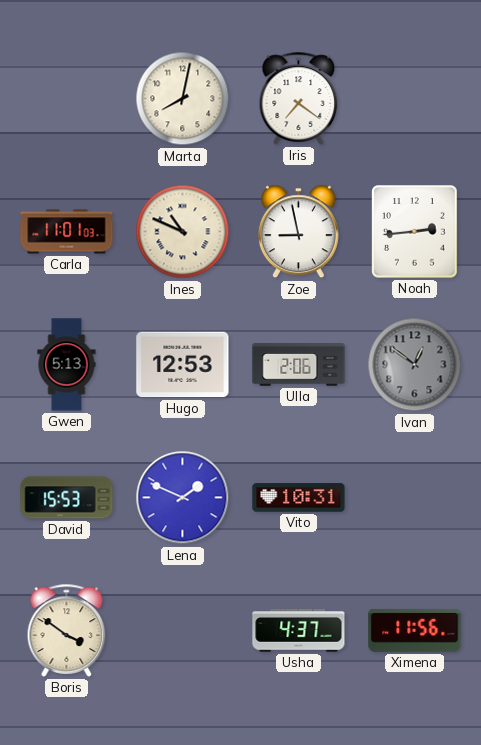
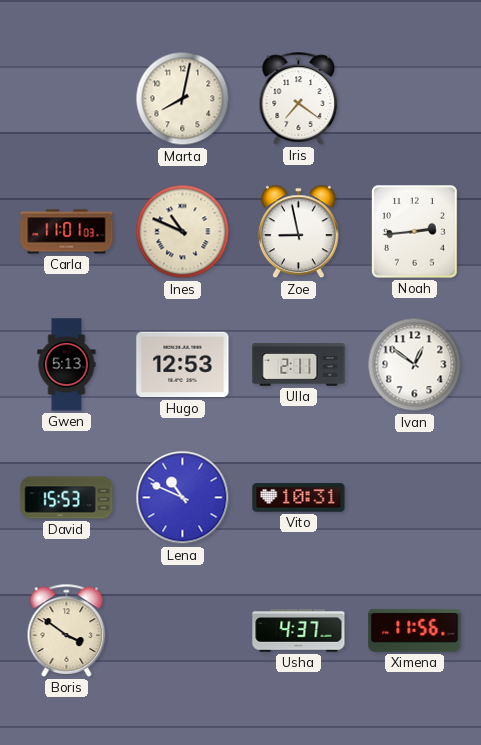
Ulla: 2:06 -> 2:11 (299, 365)
Ivan dial: grey -> white (415, 365)
Lena: 1:49 -> 10:49 (183, 498)
